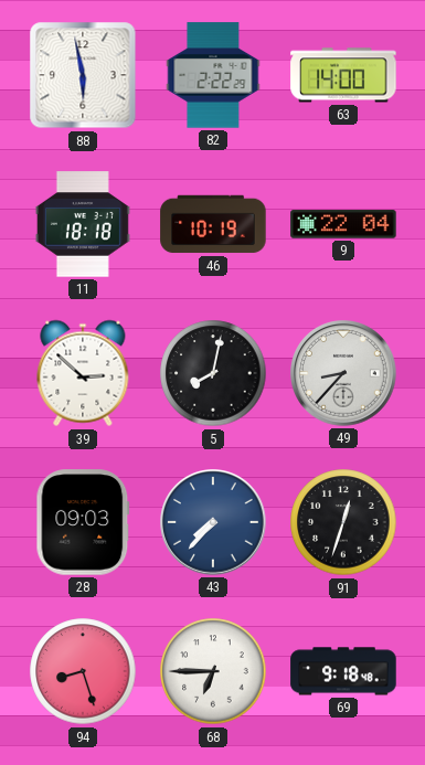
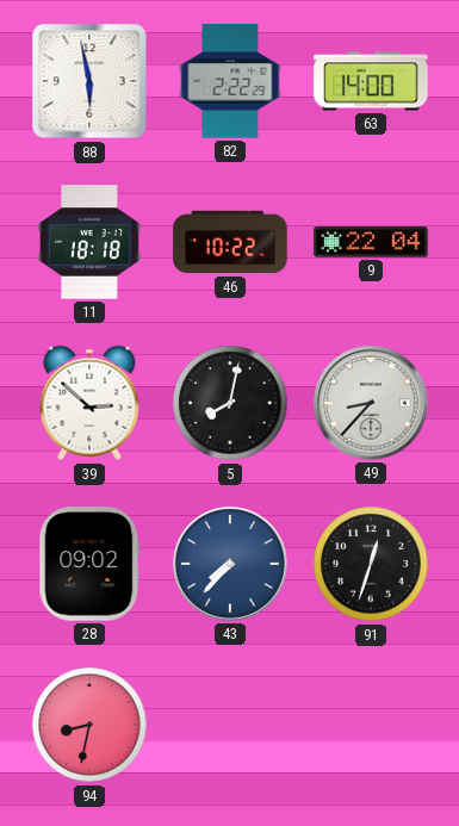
46: 10:19 -> 10:22 (230, 242)
28: 09:03 -> 09:02 (89, 564)
94: 8:27 -> 8:32 (89, 725)
68: 6:45 -> none (213, 671)
69: 9:18 -> none (343, 671)
